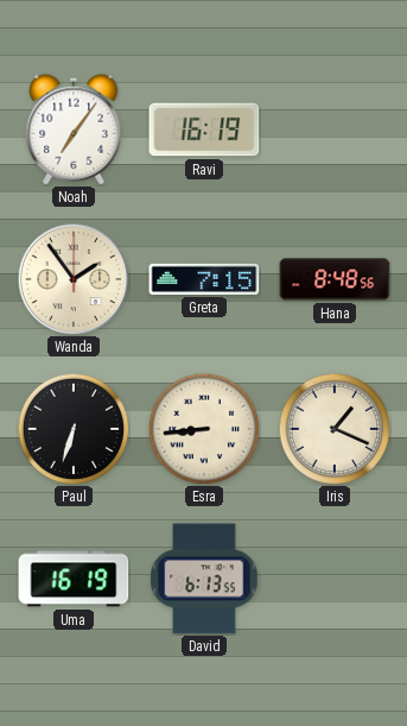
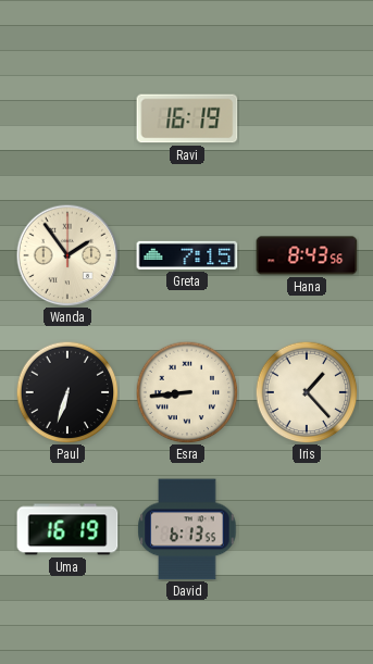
Noah: 7:06 -> none (74, 130)
Hana: 8:48 -> 8:43 (307, 255)
Iris: 1:19 -> 1:23 (307, 392)
